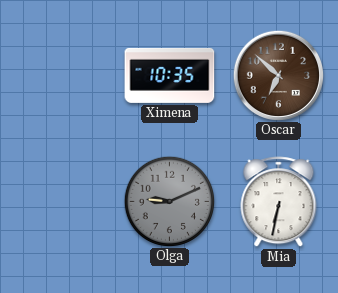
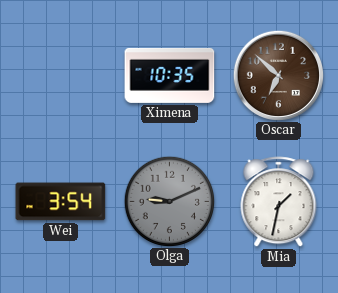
Wei: none -> 3:54 (61, 202)
Mia: 6:32 -> 1:32 (279, 202)
